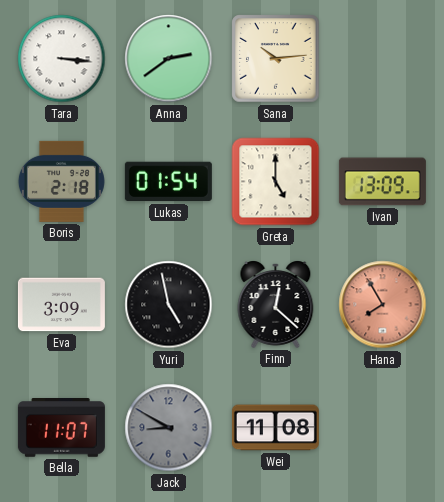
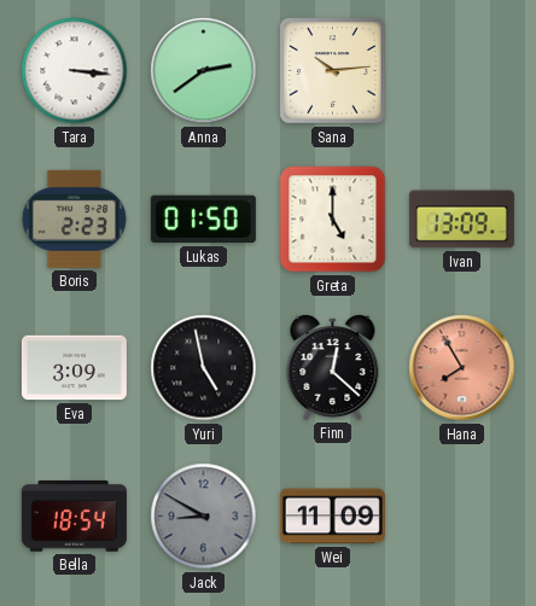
Boris: 2:18 -> 2:23 (74, 218)
Lukas: 01:54 -> 01:50 (203, 220)
Bella: 11:07 -> 18:54 (74, 517)
Wei: 11:08 -> 11:09 (332, 517)
